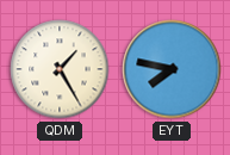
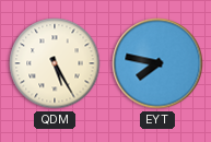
QDM: 1:25 -> 5:25 (55, 63)
